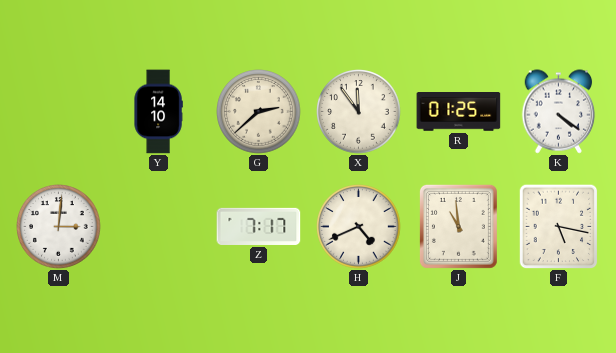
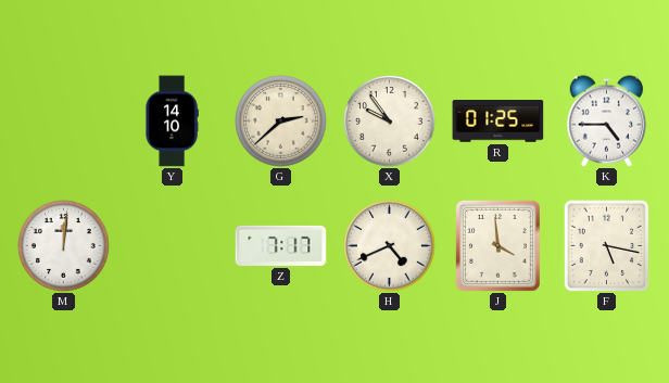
X: 11:54 -> 9:54 (390, 122)
K: 4:21 -> 4:45 (607, 122)
M: 3:01 -> 12:01 (64, 246)
J: 10:59 -> 3:59 (497, 245)
